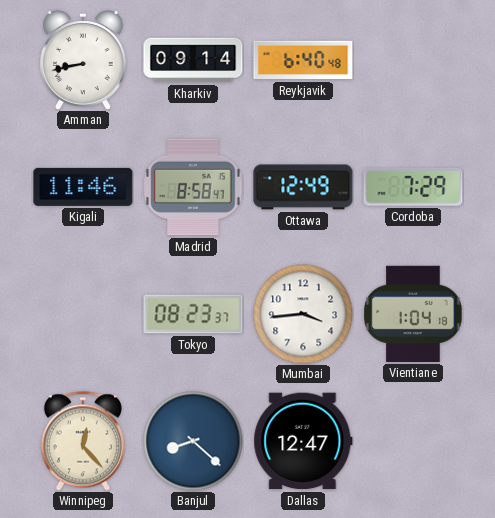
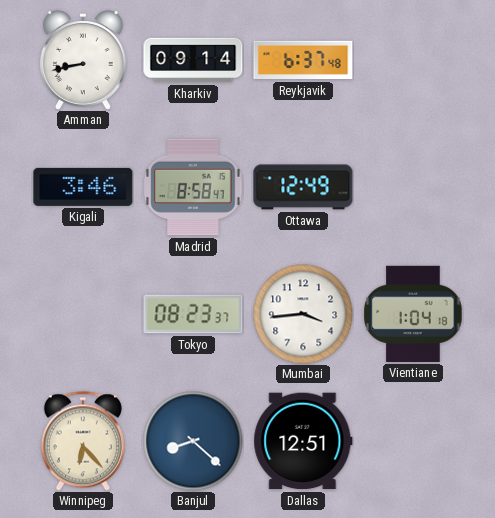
Reykjavik: 6:40 -> 6:37 (303, 60)
Kigali: 11:46 -> 3:46 (83, 187)
Cordoba: 7:29 -> none (413, 187)
Winnipeg: 12:23 -> 6:23 (83, 441)
Dallas: 12:47 -> 12:51 (303, 441)
